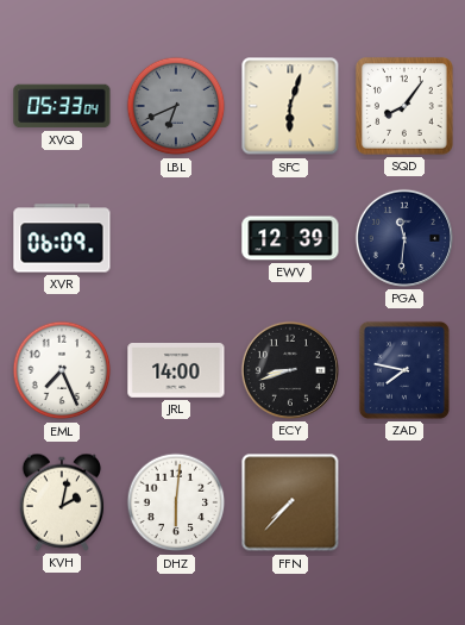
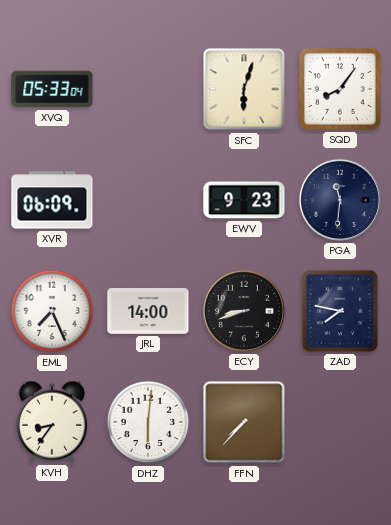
LBL: 6:41 -> none (176, 106)
EWV: 12:39 -> 9:23 (244, 200)
KVH: 2:02 -> 8:36 (52, 422)
